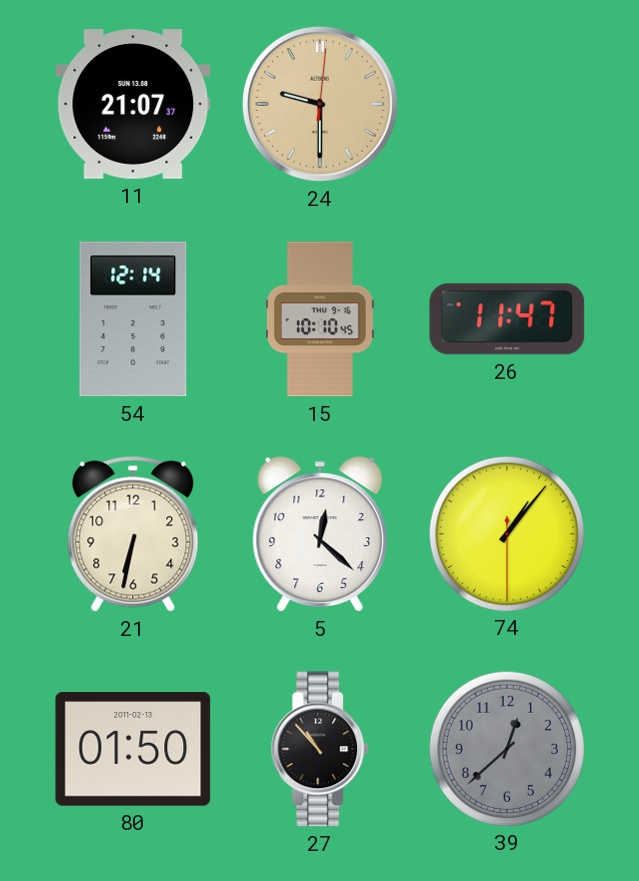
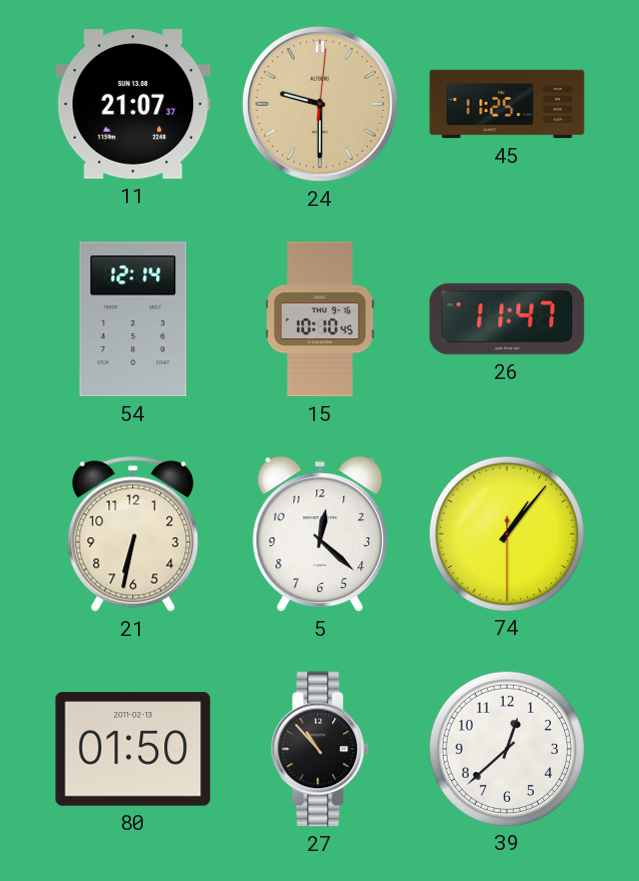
45: none -> 11:25 (507, 104)
39 dial: grey -> white (506, 748)
